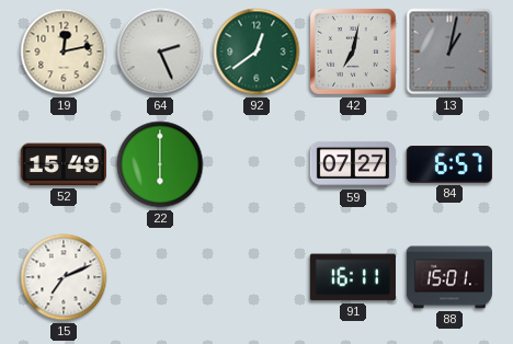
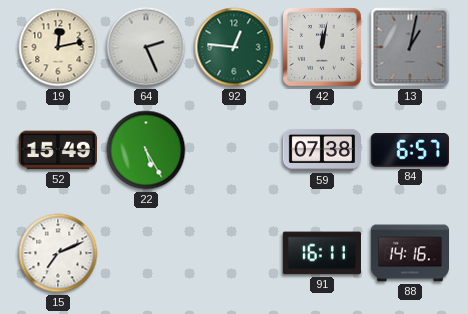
92: 12:39 -> 12:46 (234, 47)
42: 7:02 -> 12:02 (322, 47)
22: 6:00 -> 5:25 (146, 150)
59: 07:27 -> 07:38 (321, 150)
88: 15:01 -> 14:16 (409, 253)
